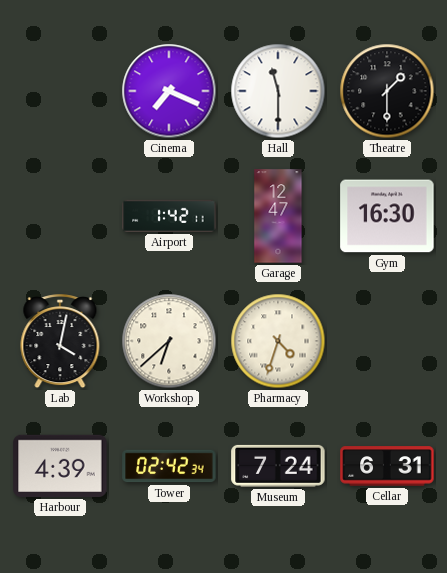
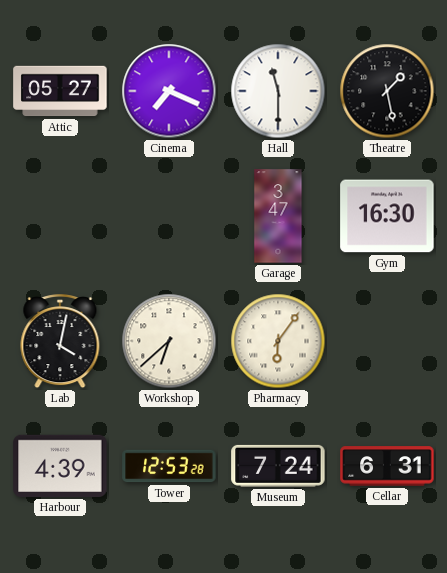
Attic: none -> 05:27 (60, 91)
Theatre: 1:30 -> 1:28 (387, 91)
Airport: 1:42 -> none (169, 216)
Garage: 12:47 -> 3:47 (278, 216)
Pharmacy: 4:33 -> 6:06 (278, 341)
Tower: 02:42 -> 12:53 (169, 466)
